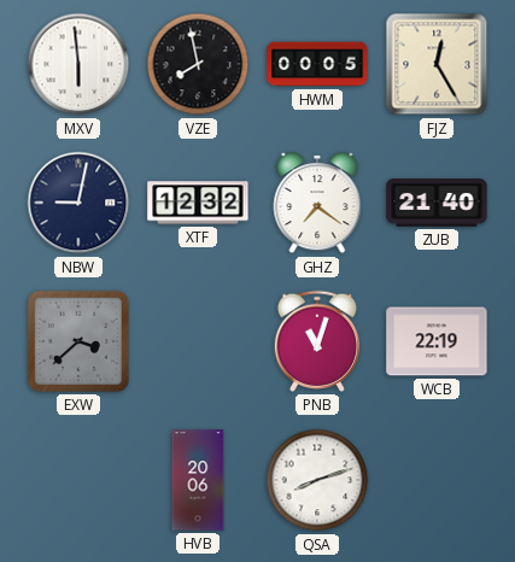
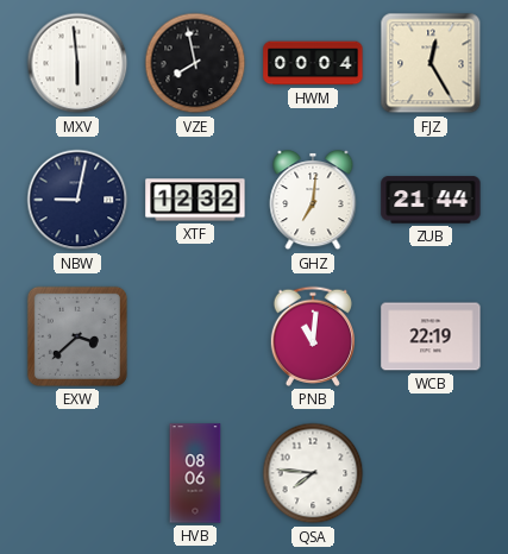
HWM: 00:05 -> 00:04 (313, 63)
GHZ: 7:21 -> 7:01 (313, 201)
ZUB: 21:40 -> 21:44 (431, 200)
PNB: 11:03 -> 11:01 (312, 336)
HVB: 20:06 -> 08:06 (195, 473)
QSA: 8:12 -> 7:46 (313, 473)
